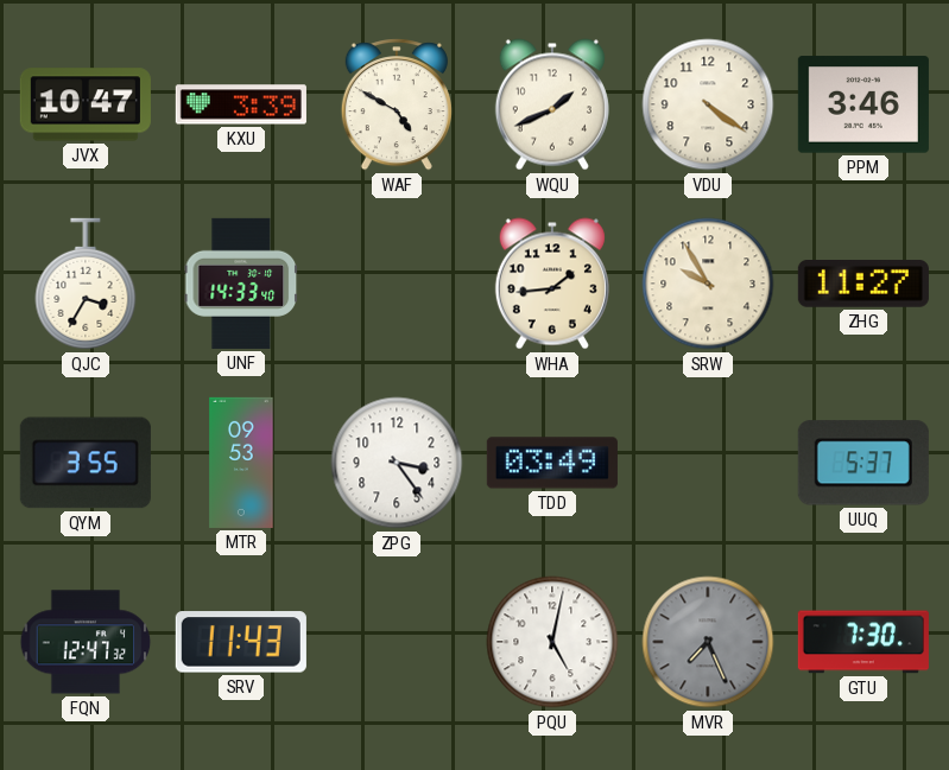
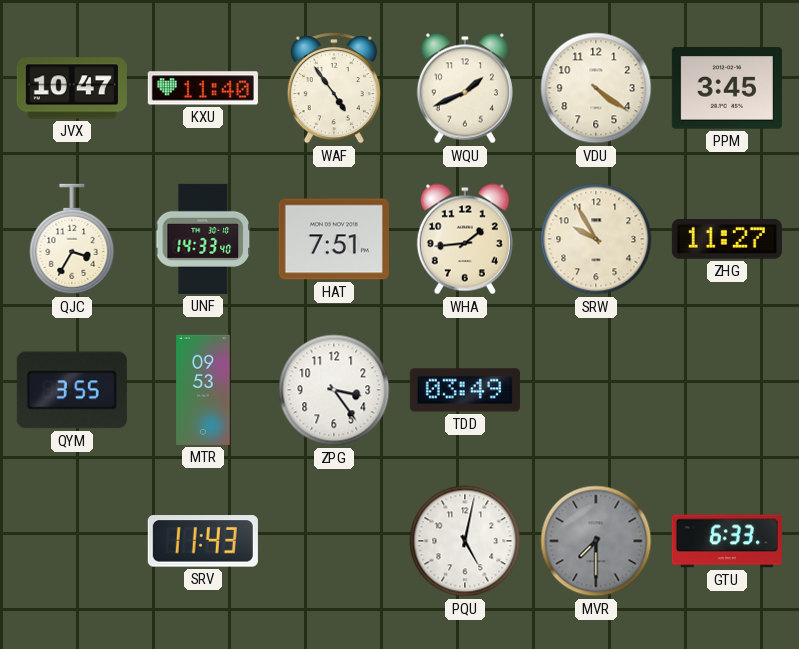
KXU: 3:39 -> 11:40 (203, 88)
WAF: 4:50 -> 4:54 (334, 88)
PPM: 3:46 -> 3:45 (727, 88)
HAT: none -> 7:51 (334, 239)
UUQ: 5:37 -> none (863, 463)
FQN: 12:47 -> none (86, 642)
MVR: 7:26 -> 7:30 (596, 541)
GTU: 7:30 -> 6:33 (727, 541)
